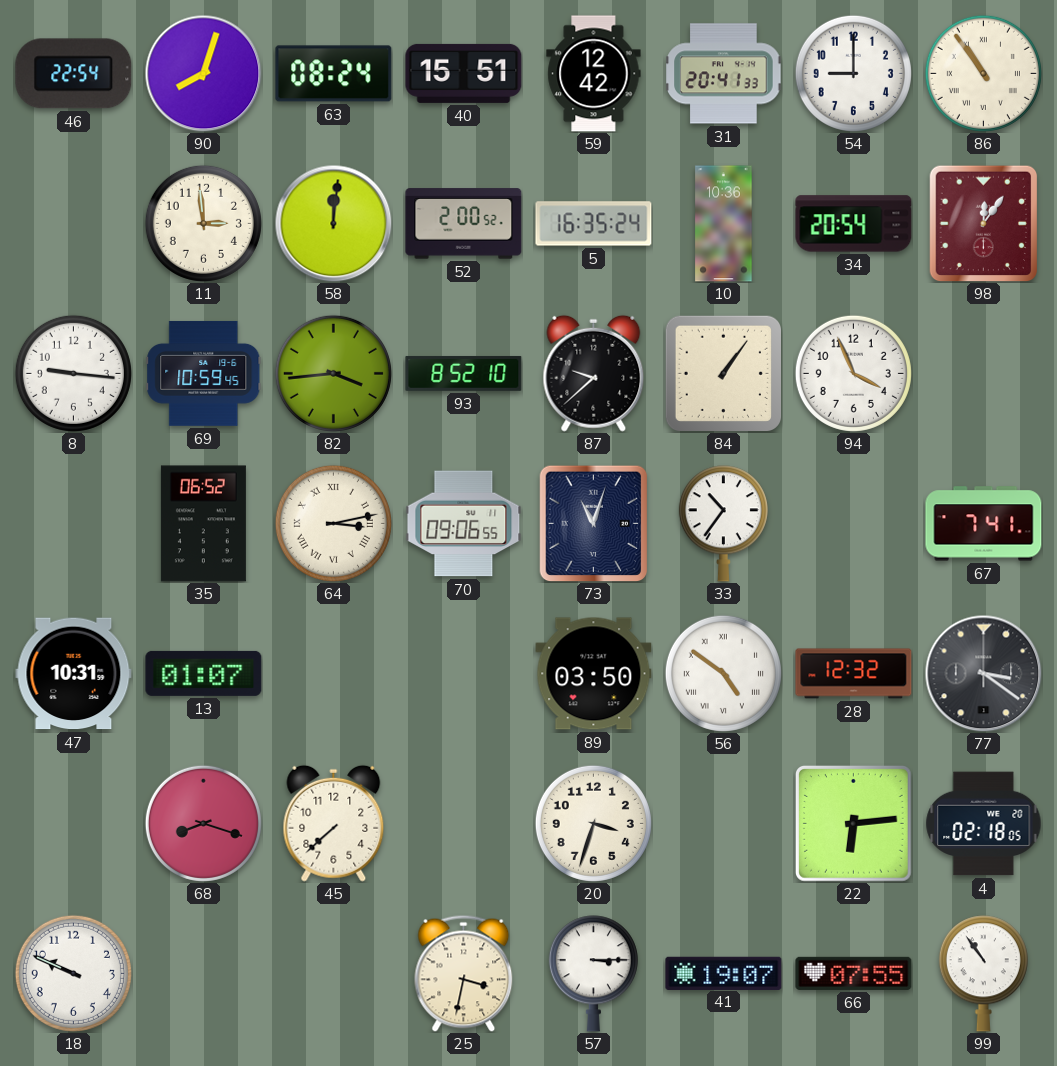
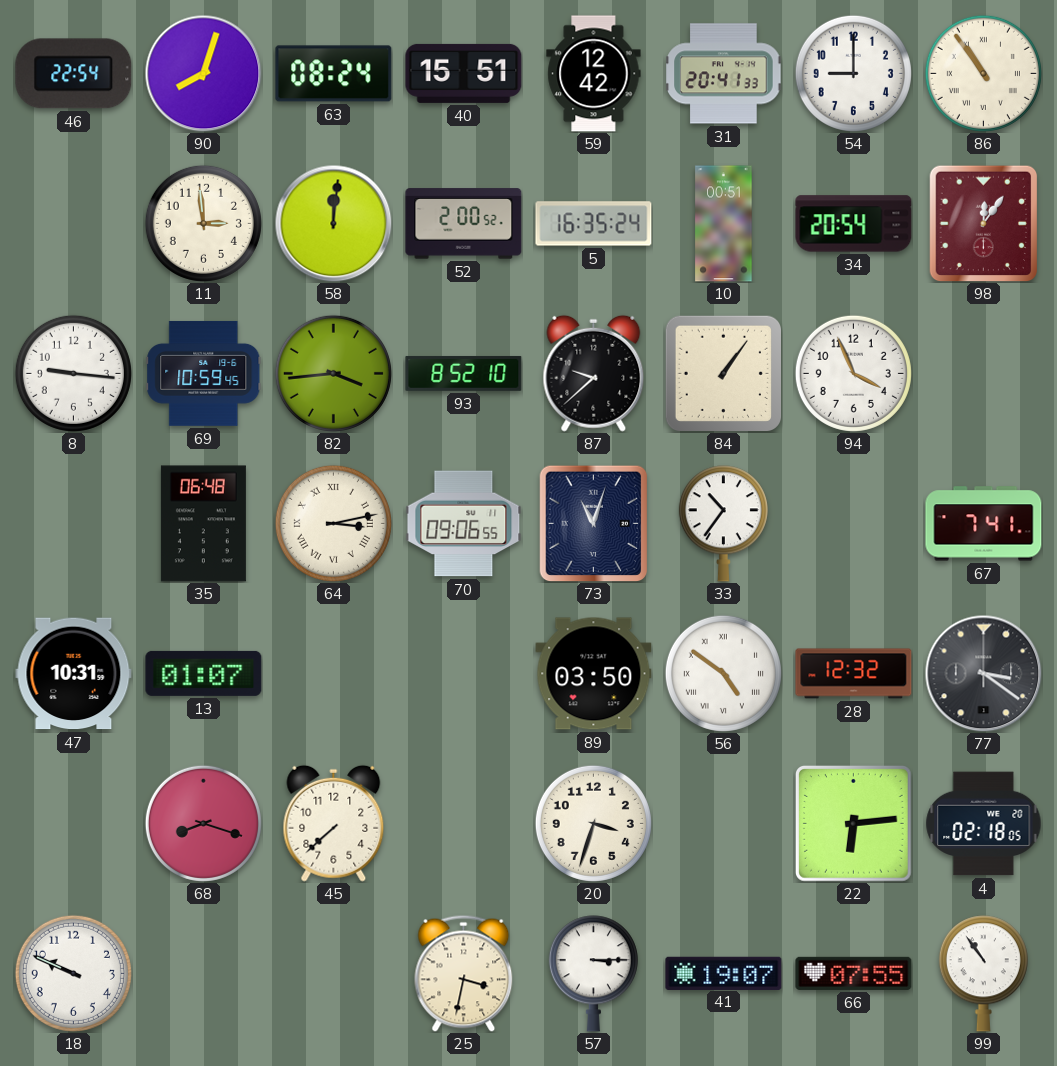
10: 10:36 -> 00:51 (724, 224)
35: 06:52 -> 06:48 (203, 524)
